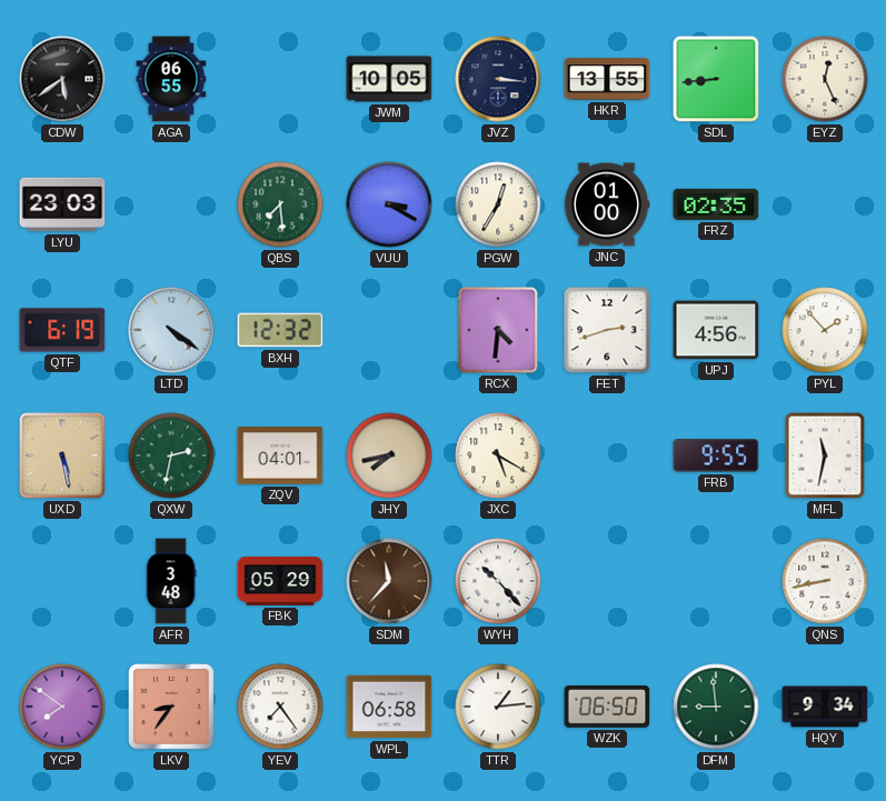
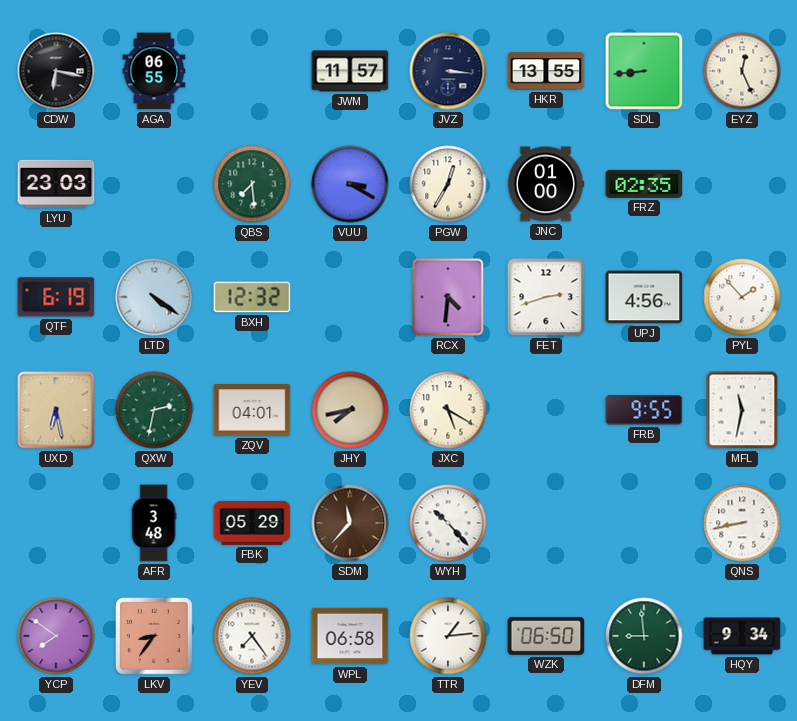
CDW: 5:39 -> 6:17 (56, 71)
JWM: 10:05 -> 11:57 (350, 71)
UXD: 5:28 -> 6:28 (56, 410)
